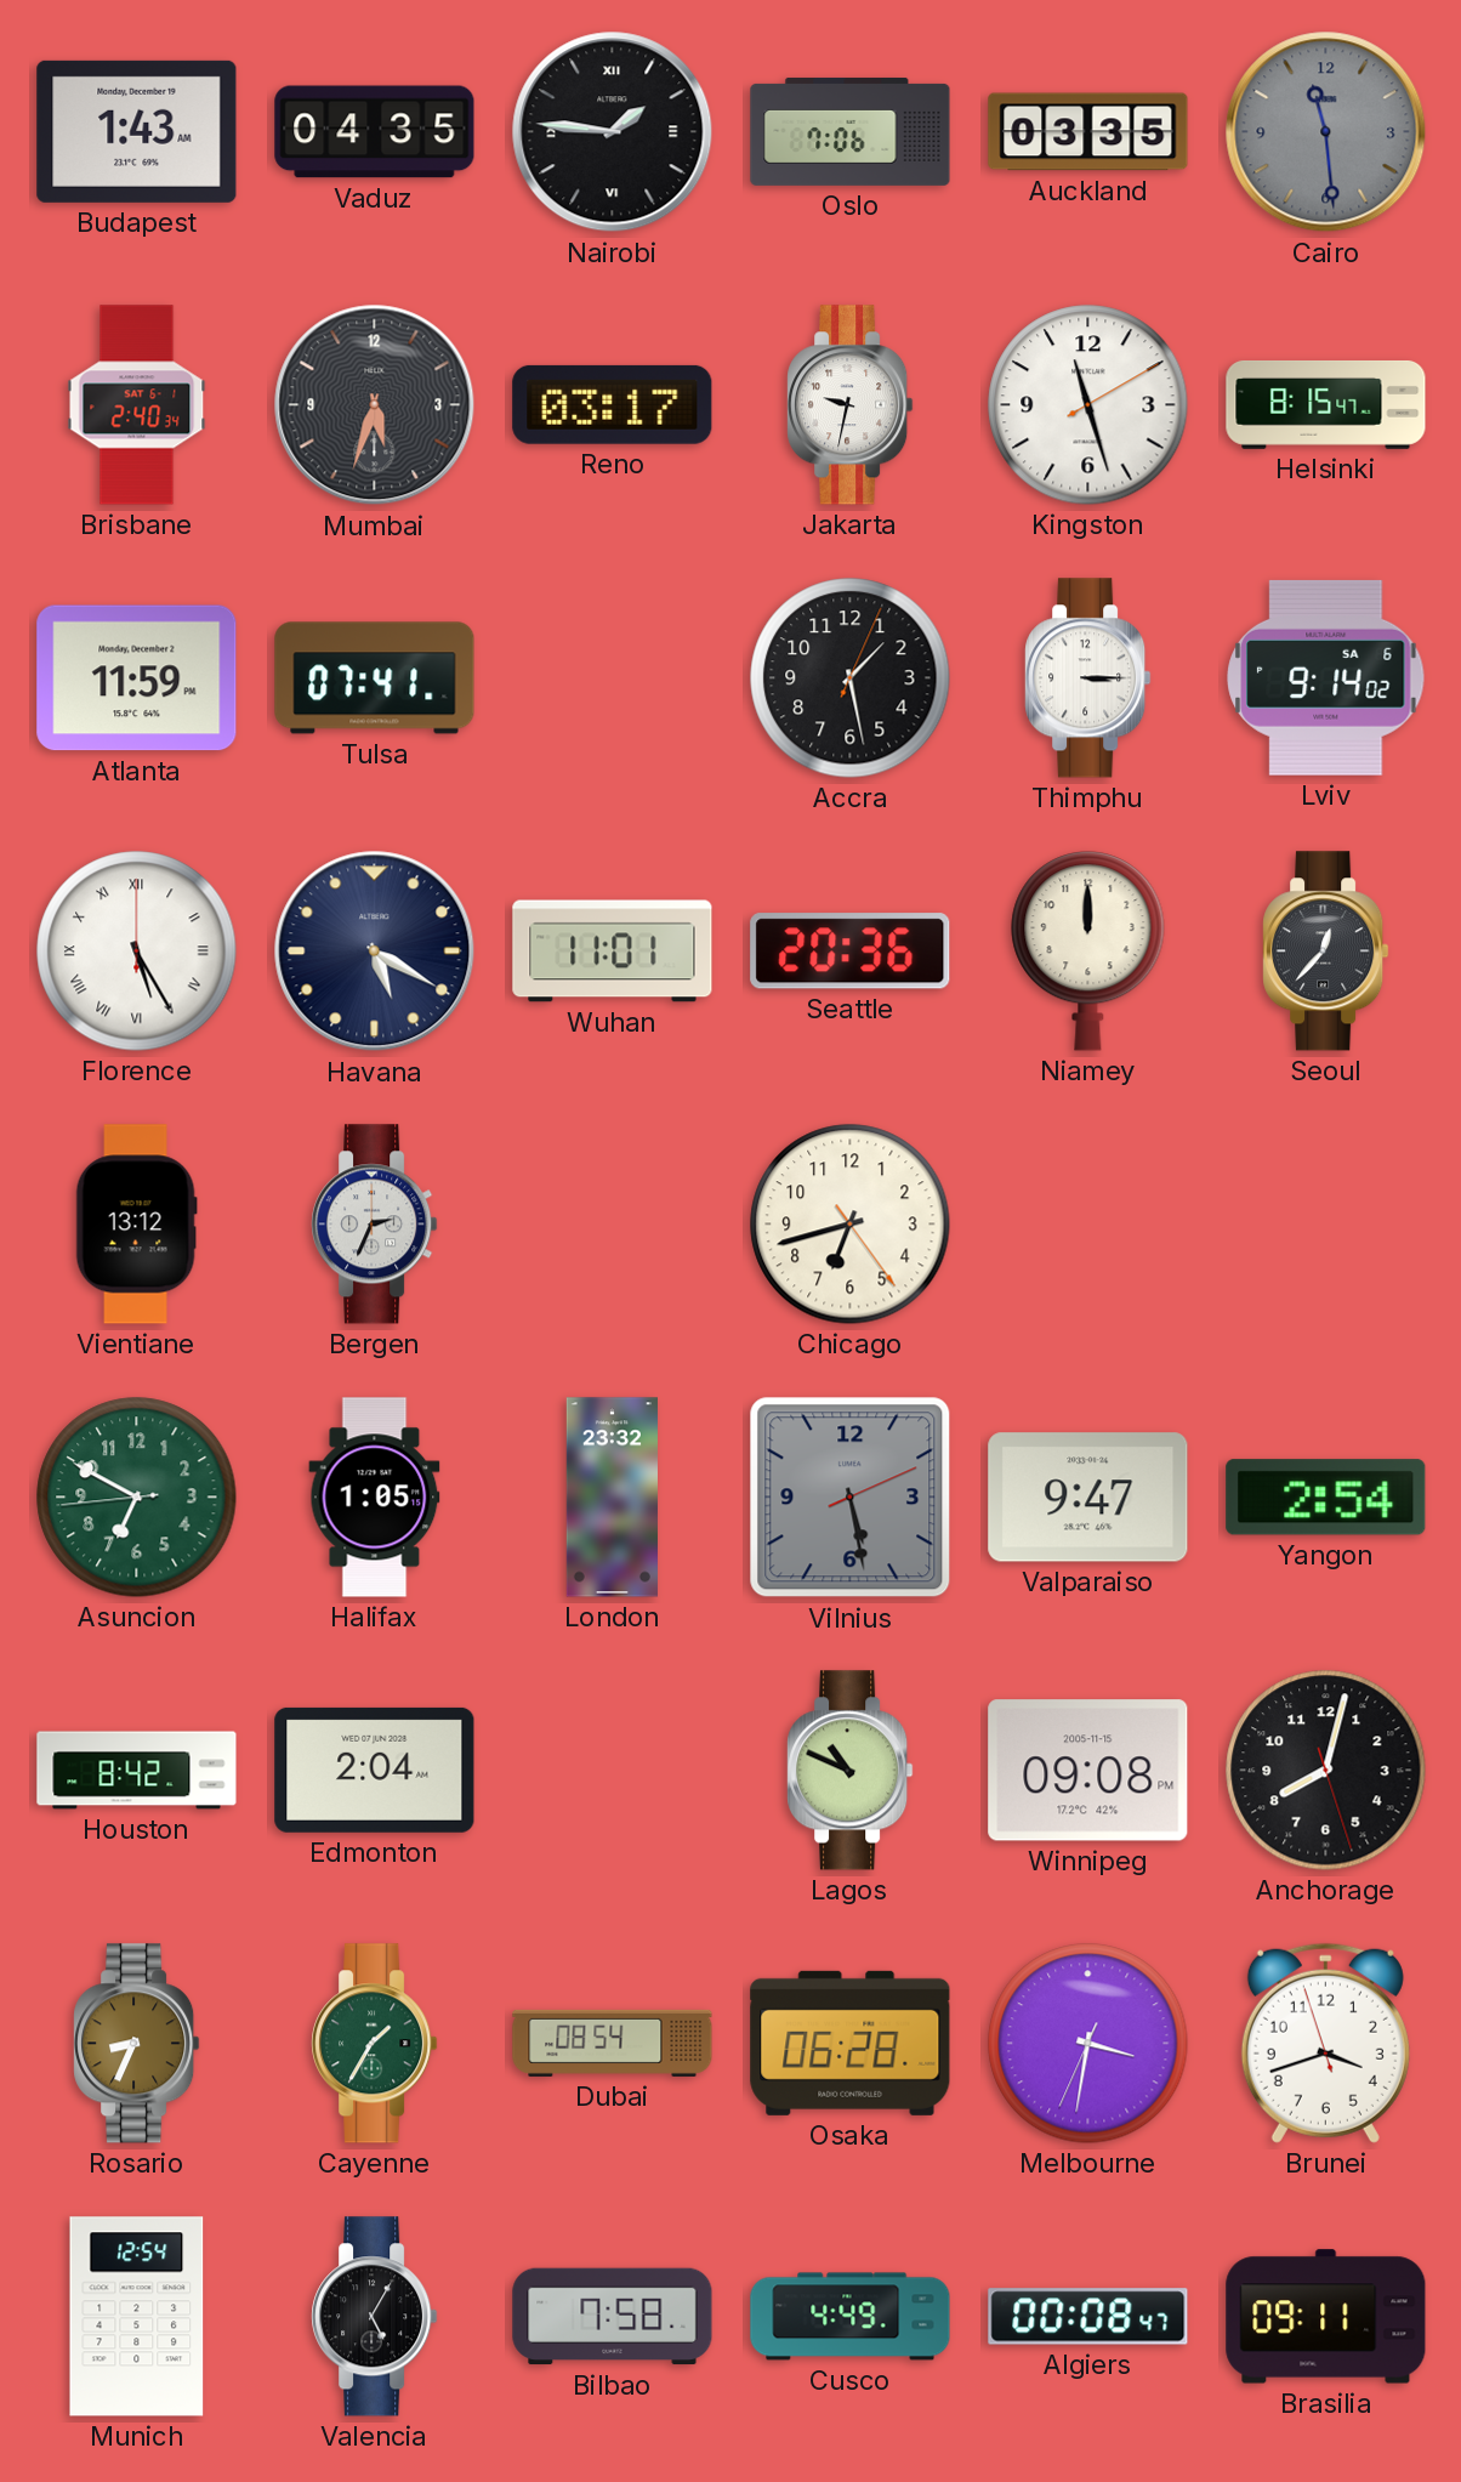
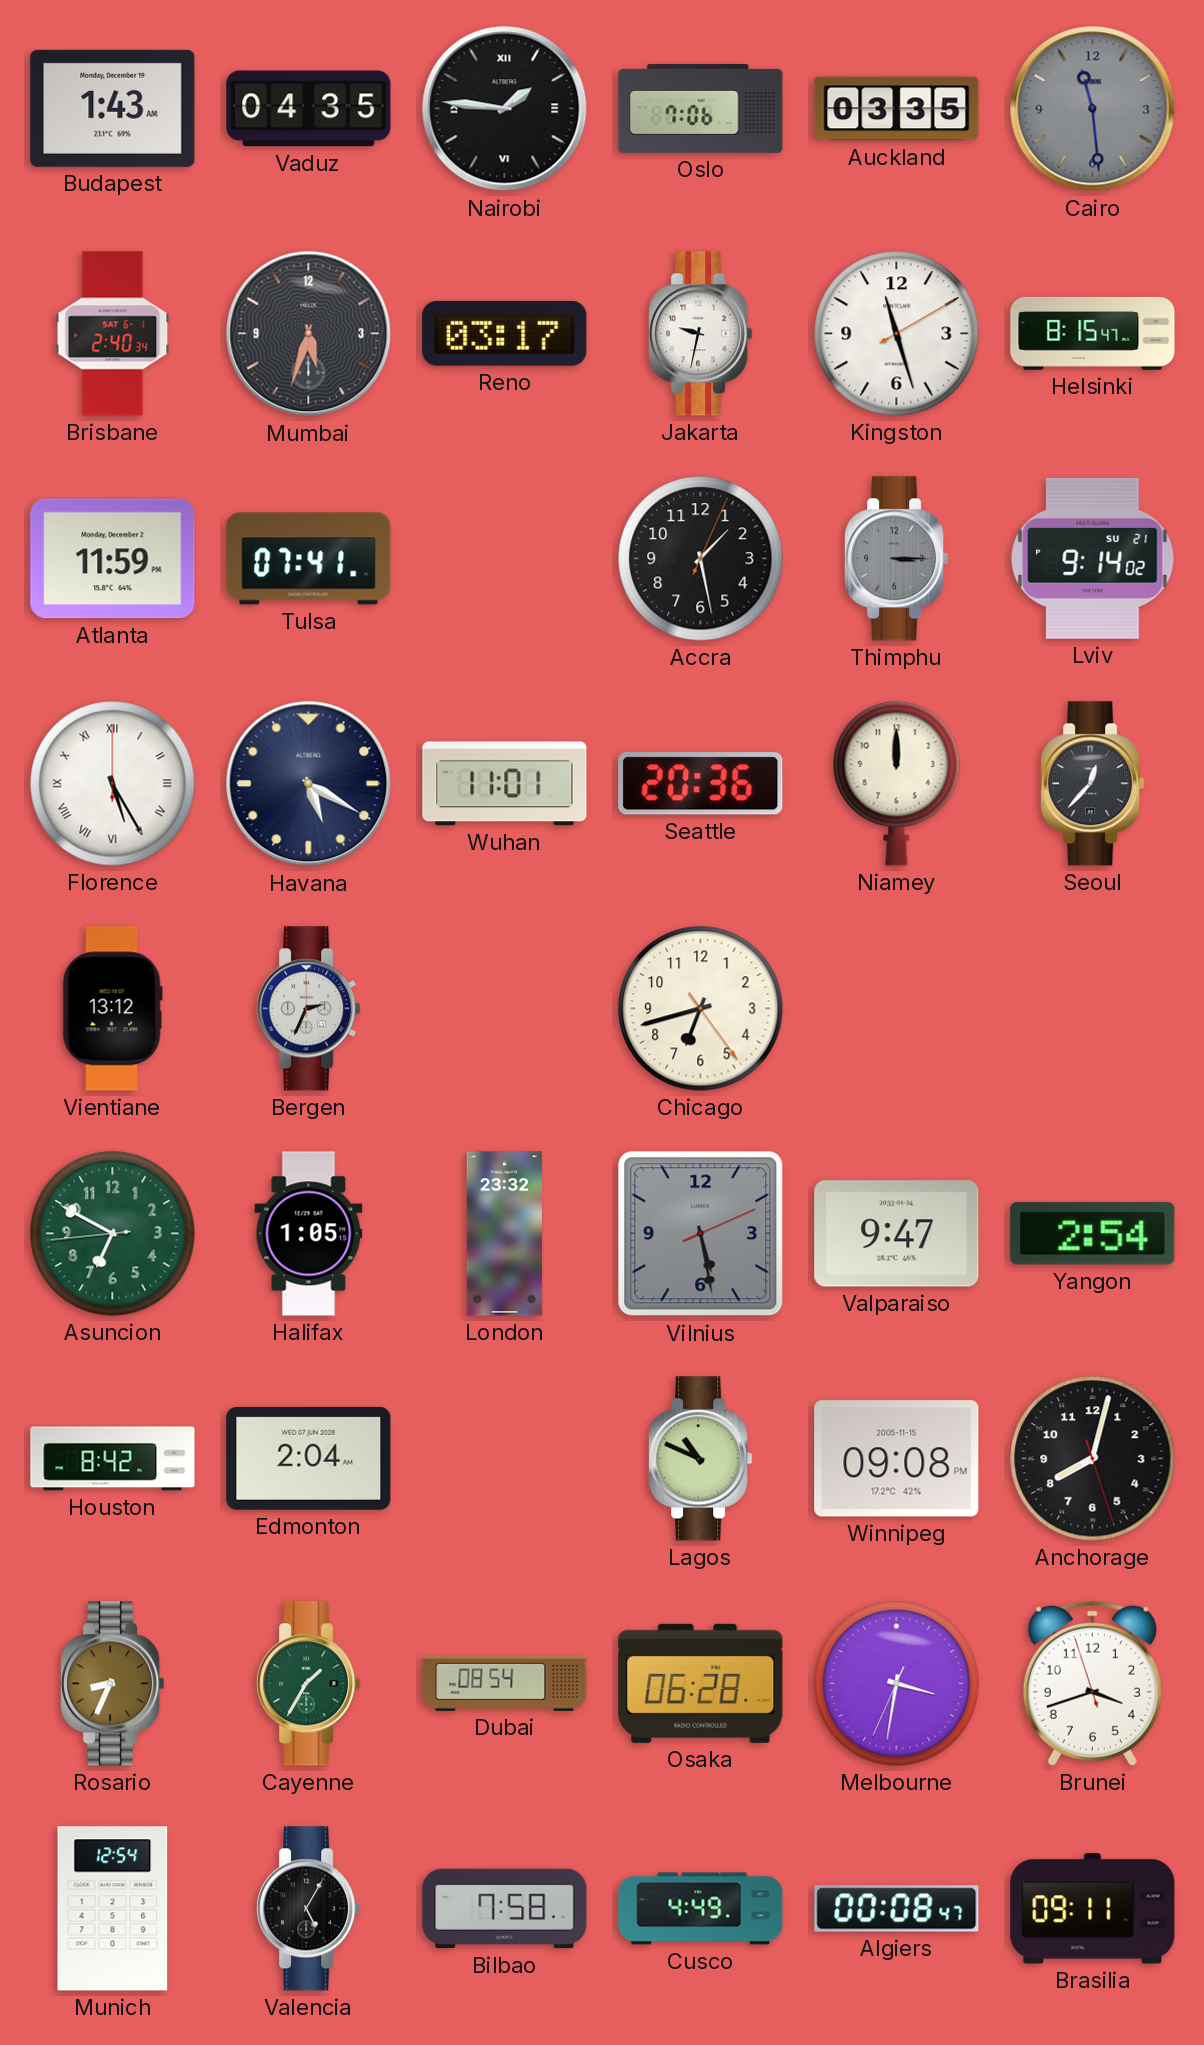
Thimphu dial: white -> grey (897, 559)
Lviv date: SA 6 -> SU 21 (1093, 558)
